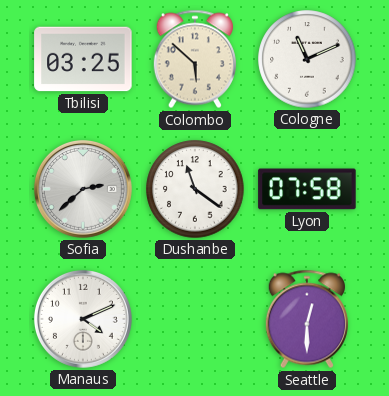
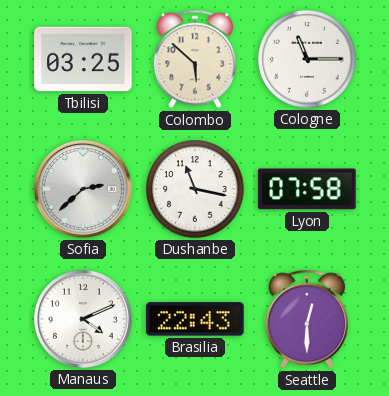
Cologne: 11:11 -> 11:15 (307, 59)
Dushanbe: 11:21 -> 11:17 (195, 189)
Brasilia: none -> 22:43 (195, 319)
